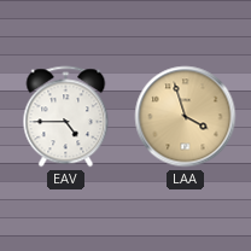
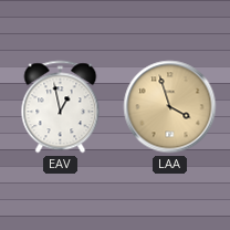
EAV: 4:45 -> 12:58 (61, 107)
